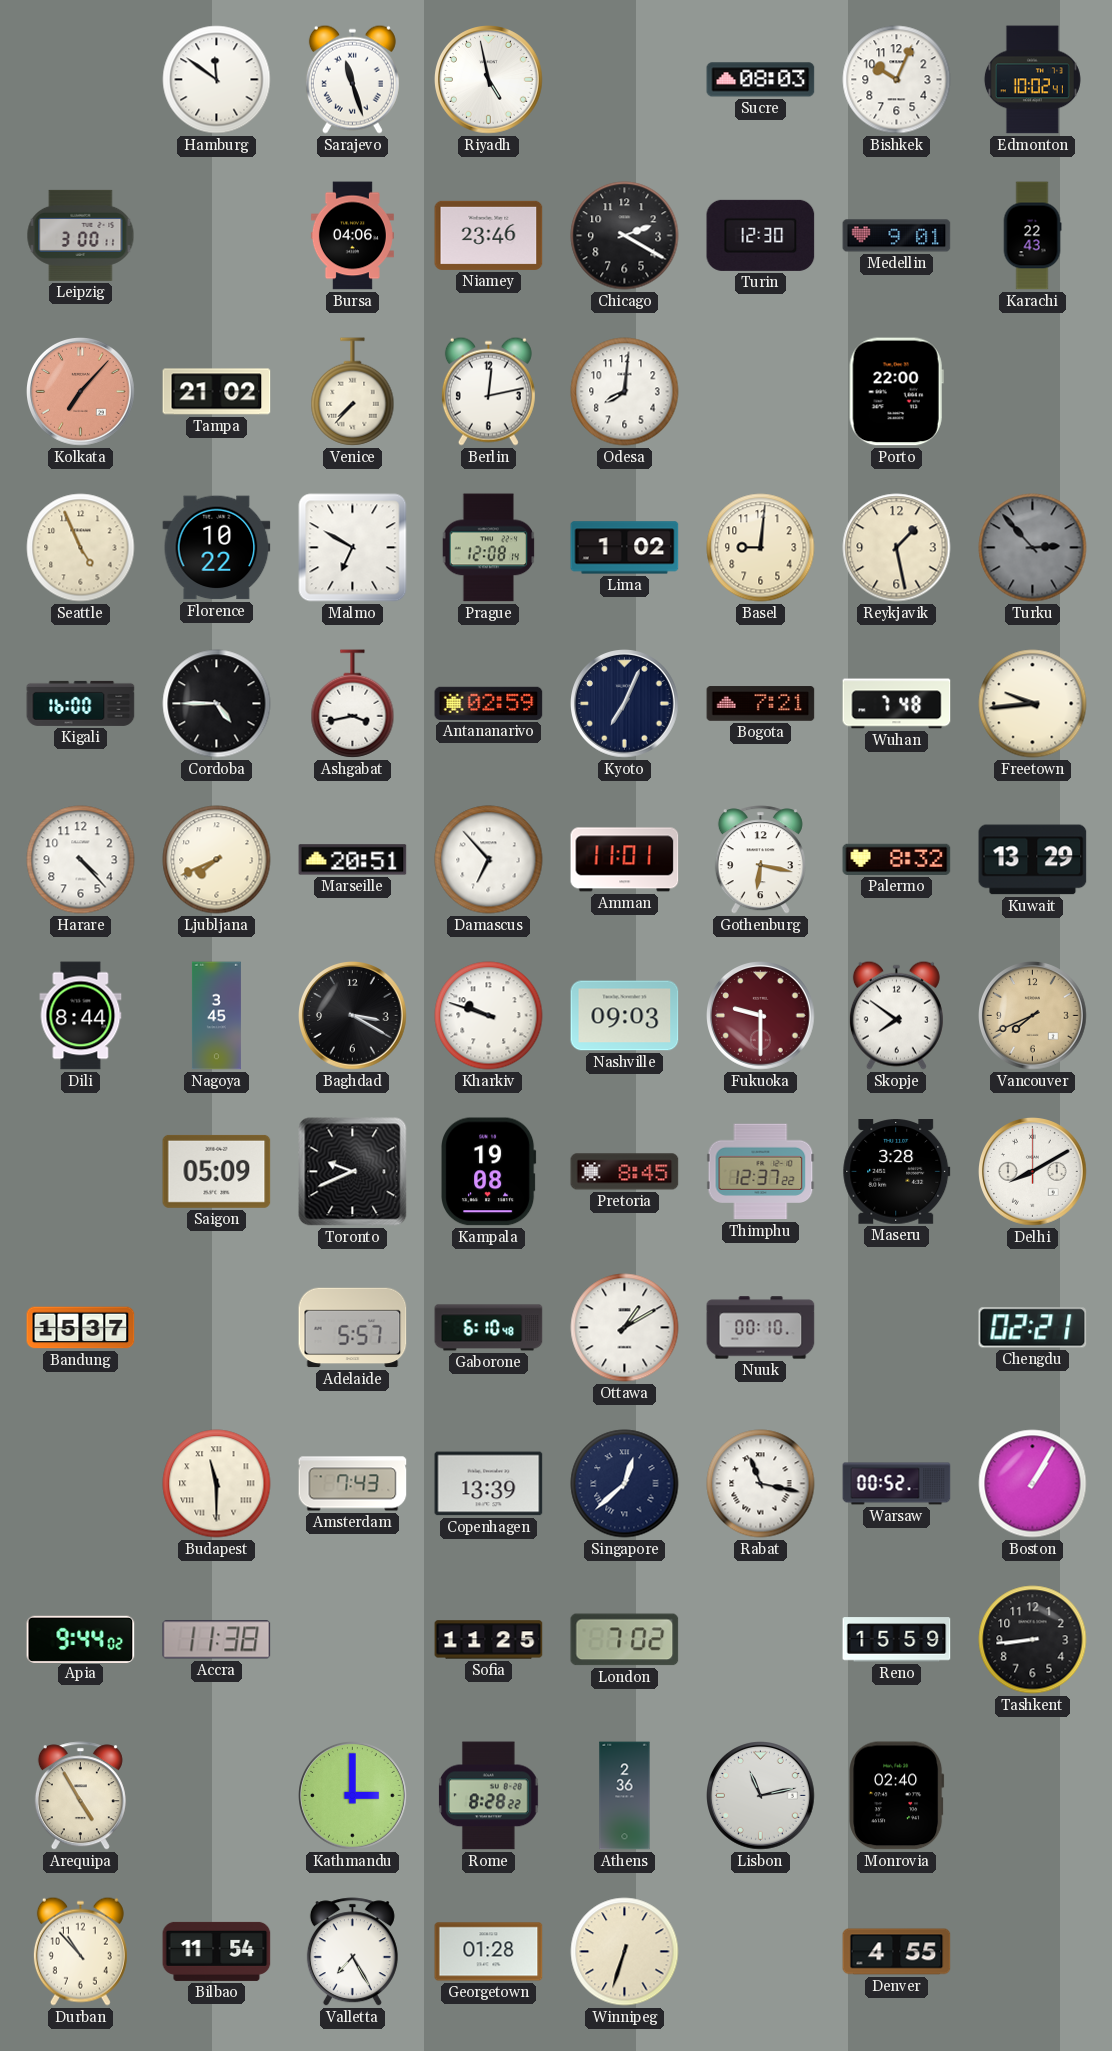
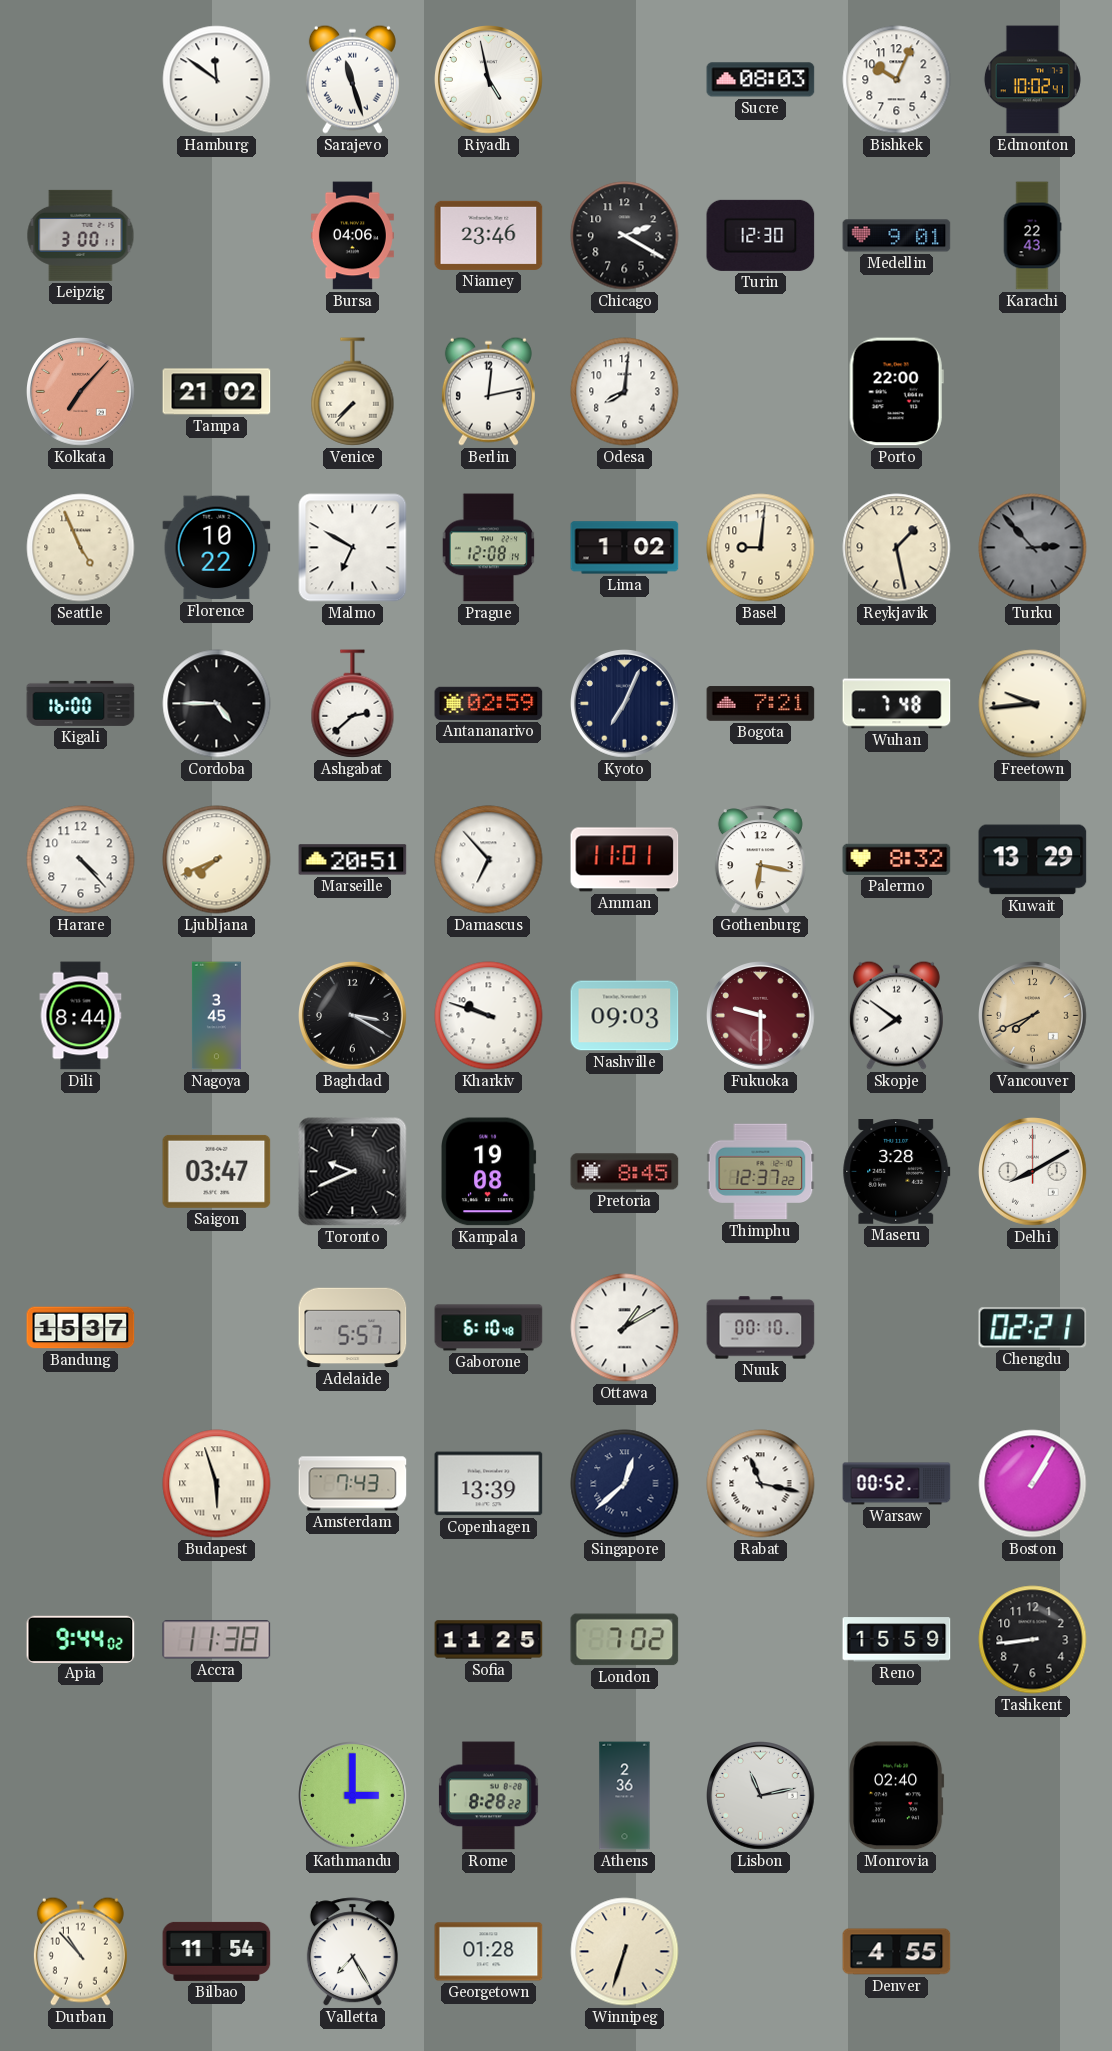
Ashgabat: 3:43 -> 2:38 (353, 704)
Saigon: 05:09 -> 03:47 (217, 1171)
Budapest: 11:30 -> 5:57 (217, 1484)
Arequipa: 4:55 -> none (80, 1796)
